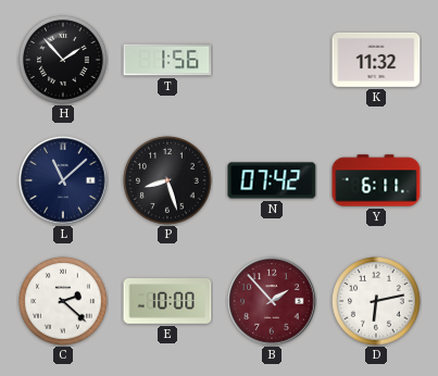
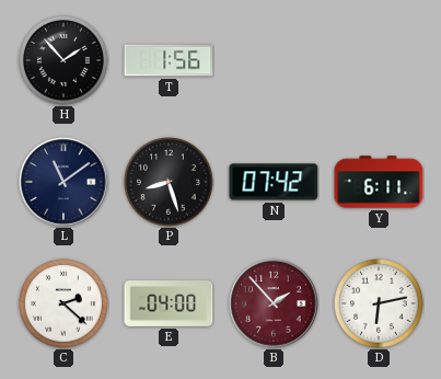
K: 11:32 -> none (376, 60)
L: 11:08 -> 11:09 (63, 182)
E: 10:00 -> 04:00 (169, 305)
